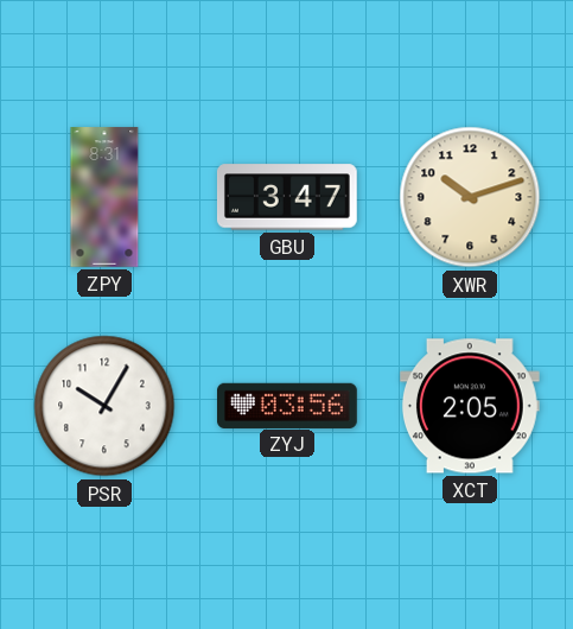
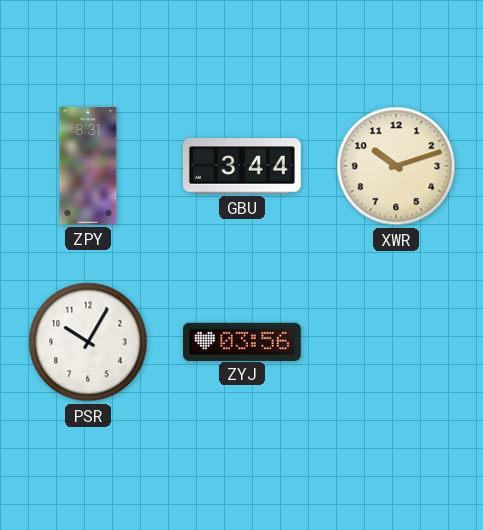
GBU: 3:47 -> 3:44 (242, 166)
XCT: 2:05 -> none (470, 406)
